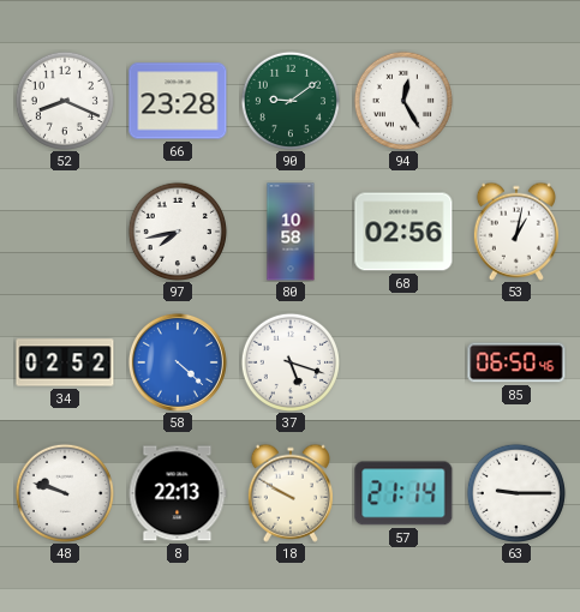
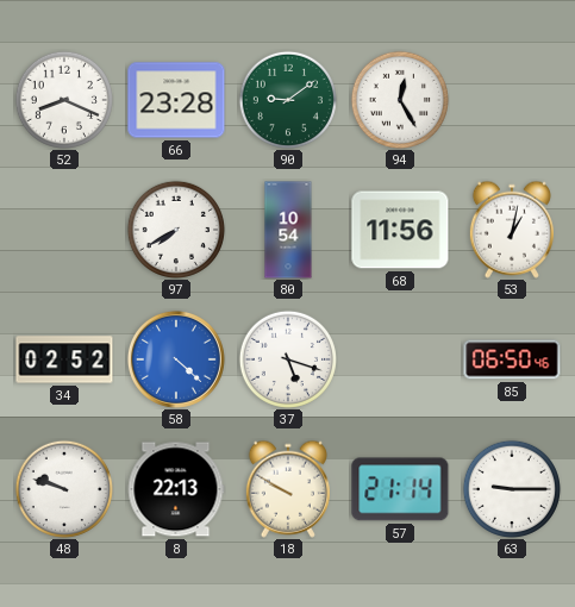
97: 7:43 -> 7:40 (175, 229)
80: 10:58 -> 10:54 (288, 230)
68: 02:56 -> 11:56 (400, 230)
